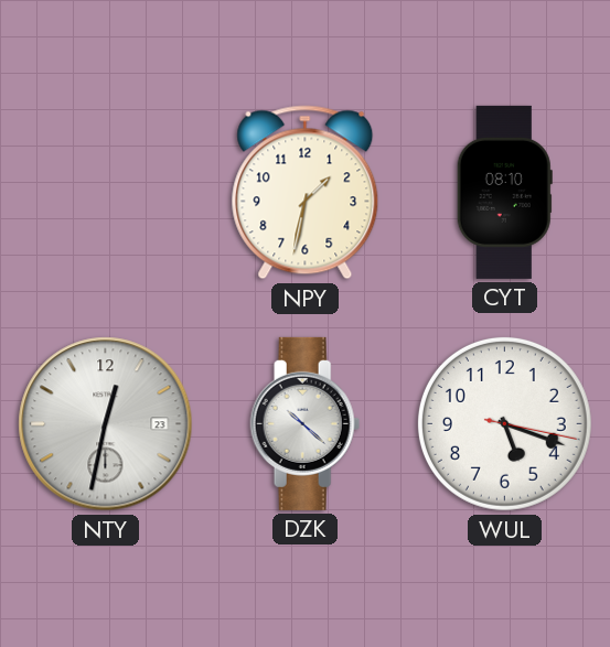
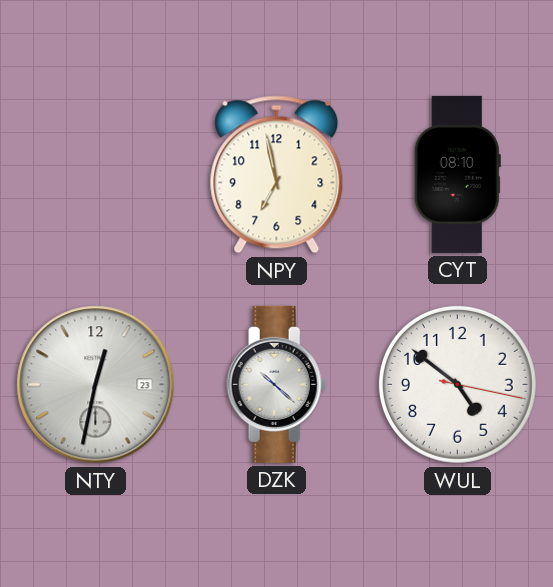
NPY: 1:32 -> 6:58 (277, 175)
WUL: 5:18 -> 4:51 (457, 384)
